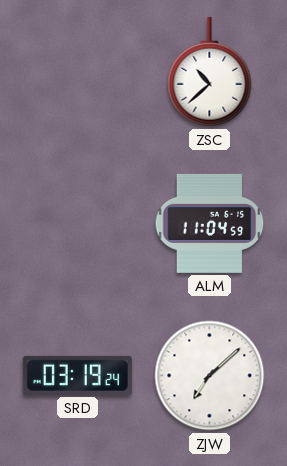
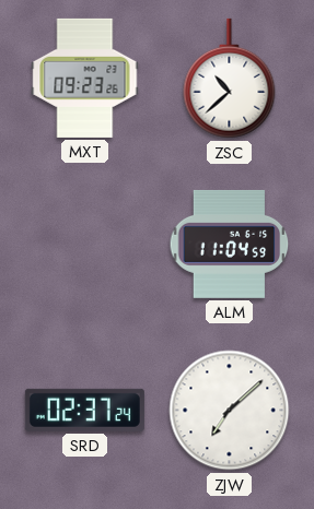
MXT: none -> 09:23 (85, 78)
SRD: 03:19 -> 02:37 (84, 410)
